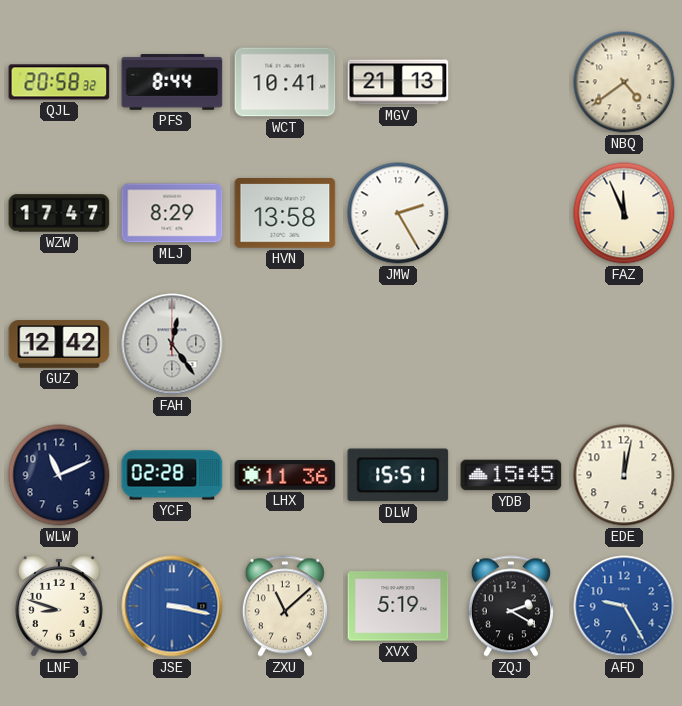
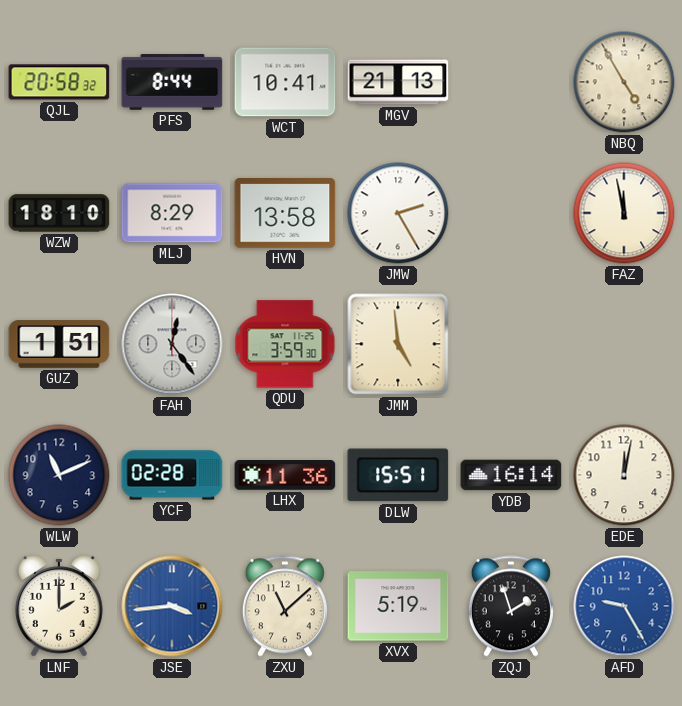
NBQ: 4:39 -> 4:55 (624, 82)
WZW: 17:47 -> 18:10 (59, 213)
FAZ: 11:56 -> 11:58 (624, 213)
GUZ: 12:42 -> 1:51 (59, 344)
QDU: none -> 3:59 (285, 344)
JMM: none -> 4:59 (398, 344)
YDB: 15:45 -> 16:14 (511, 475)
LNF: 8:48 -> 2:00 (59, 607)
JSE: 3:17 -> 3:44 (172, 606)
ZQJ: 2:20 -> 1:57 (511, 606)
